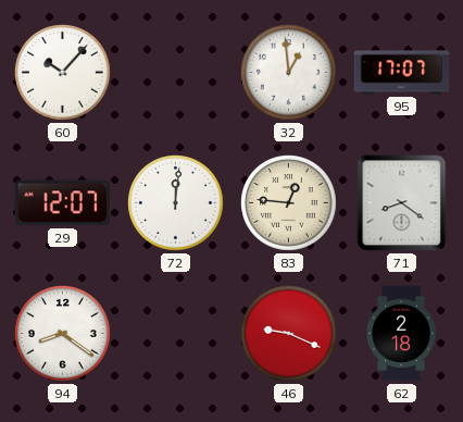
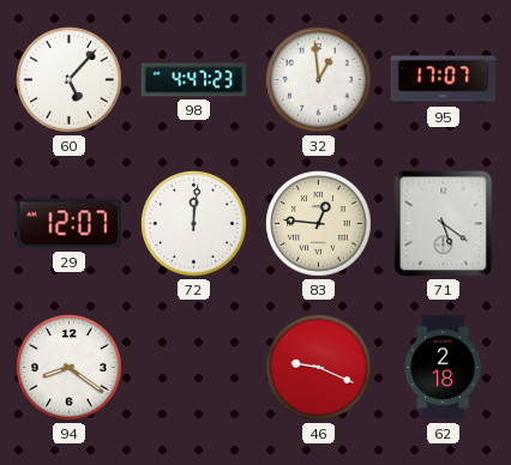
60: 10:07 -> 5:07 (70, 80)
98: none -> 4:47 (194, 80)
71: 8:21 -> 5:21 (444, 224)
